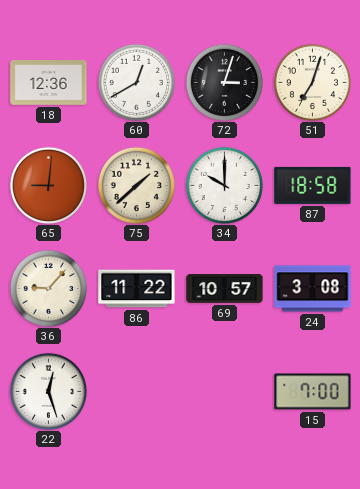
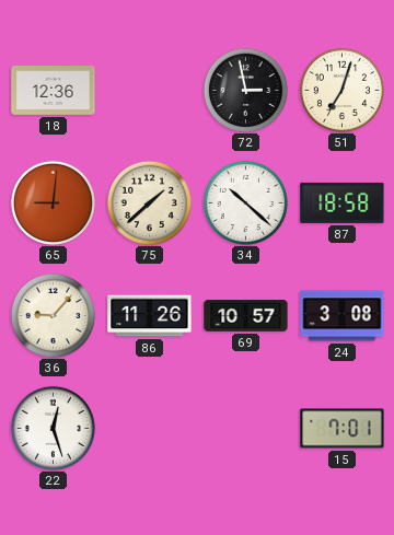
60: 12:40 -> none (136, 82)
72: 3:03 -> 2:58 (245, 90)
34: 10:00 -> 10:22 (245, 202)
86: 11:22 -> 11:26 (150, 316)
15: 7:00 -> 7:01 (343, 429)
